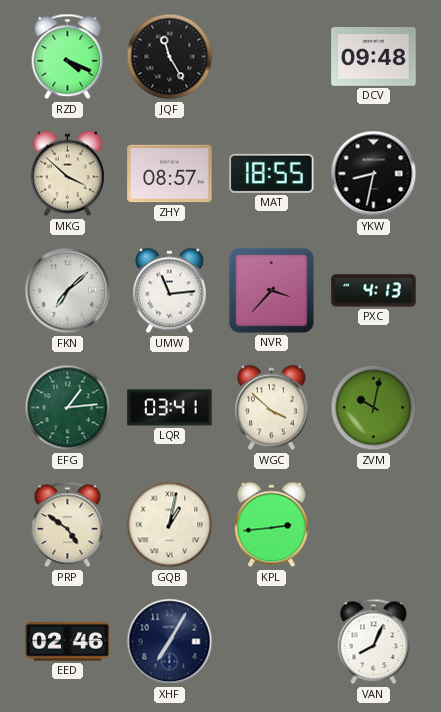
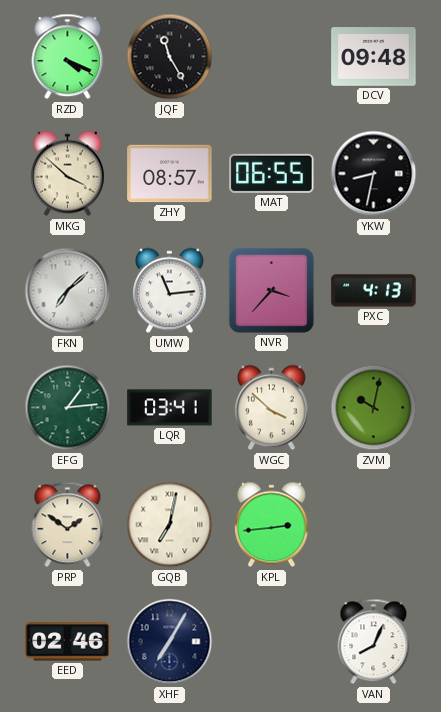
MAT: 18:55 -> 06:55 (272, 173)
PRP: 4:51 -> 1:51 (68, 525)
GQB: 1:02 -> 7:02 (170, 525)
